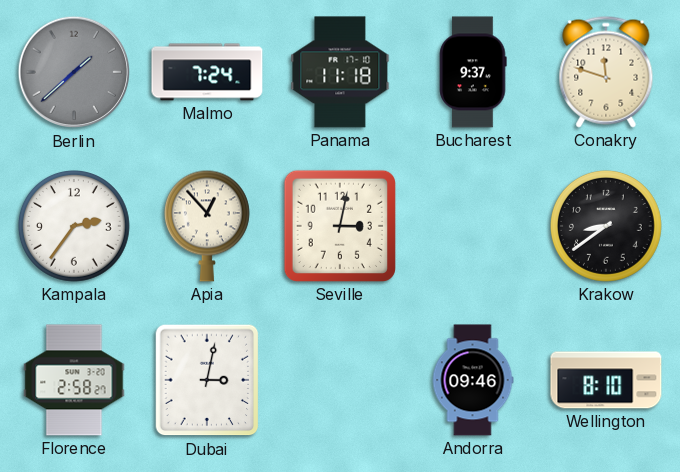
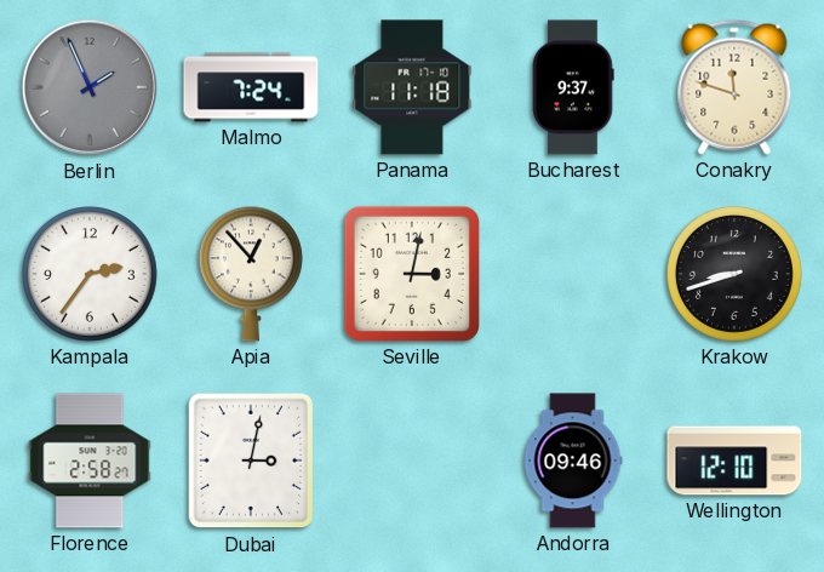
Berlin: 1:38 -> 1:56 (90, 87)
Krakow: 8:39 -> 8:42 (736, 275)
Wellington: 8:10 -> 12:10 (734, 461)
